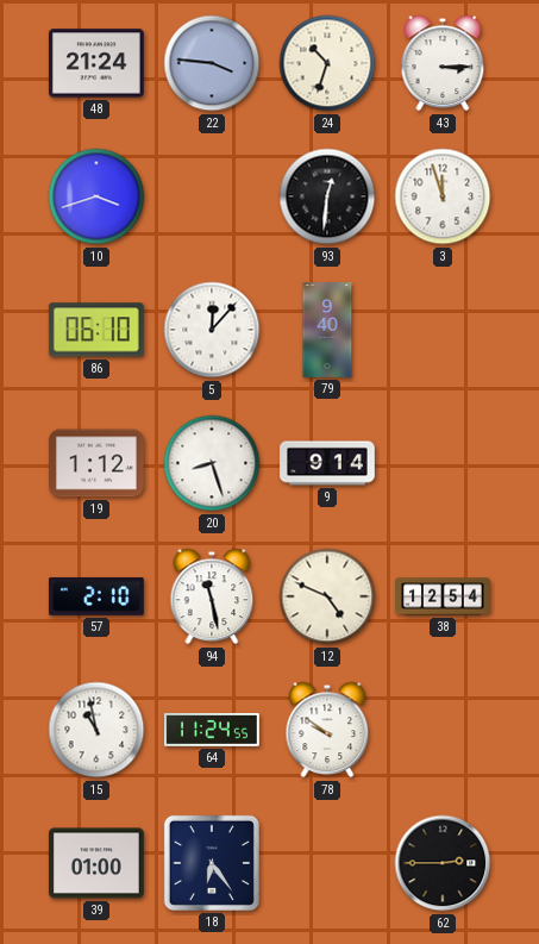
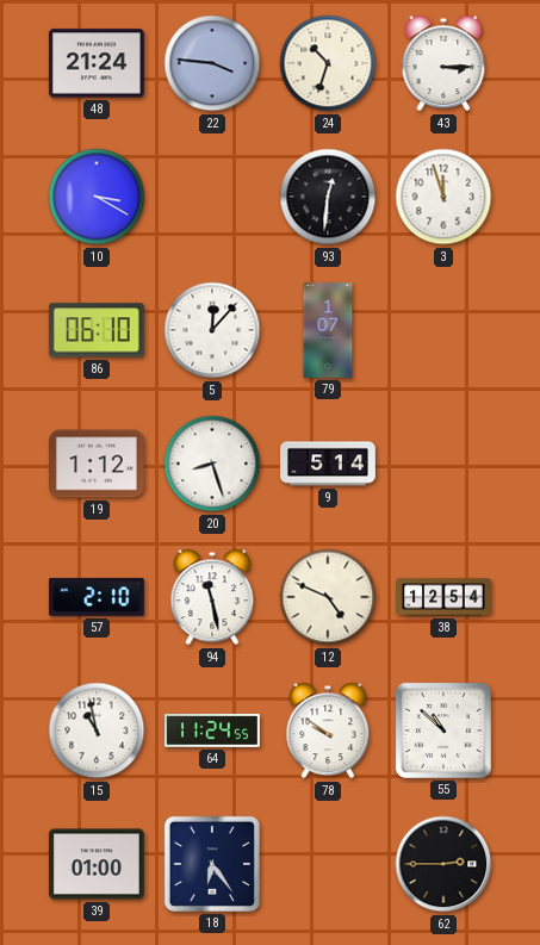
10: 3:42 -> 3:20 (97, 197)
79: 9:40 -> 1:07 (328, 330)
9: 9:14 -> 5:14 (329, 464)
55: none -> 10:52 (443, 730)
